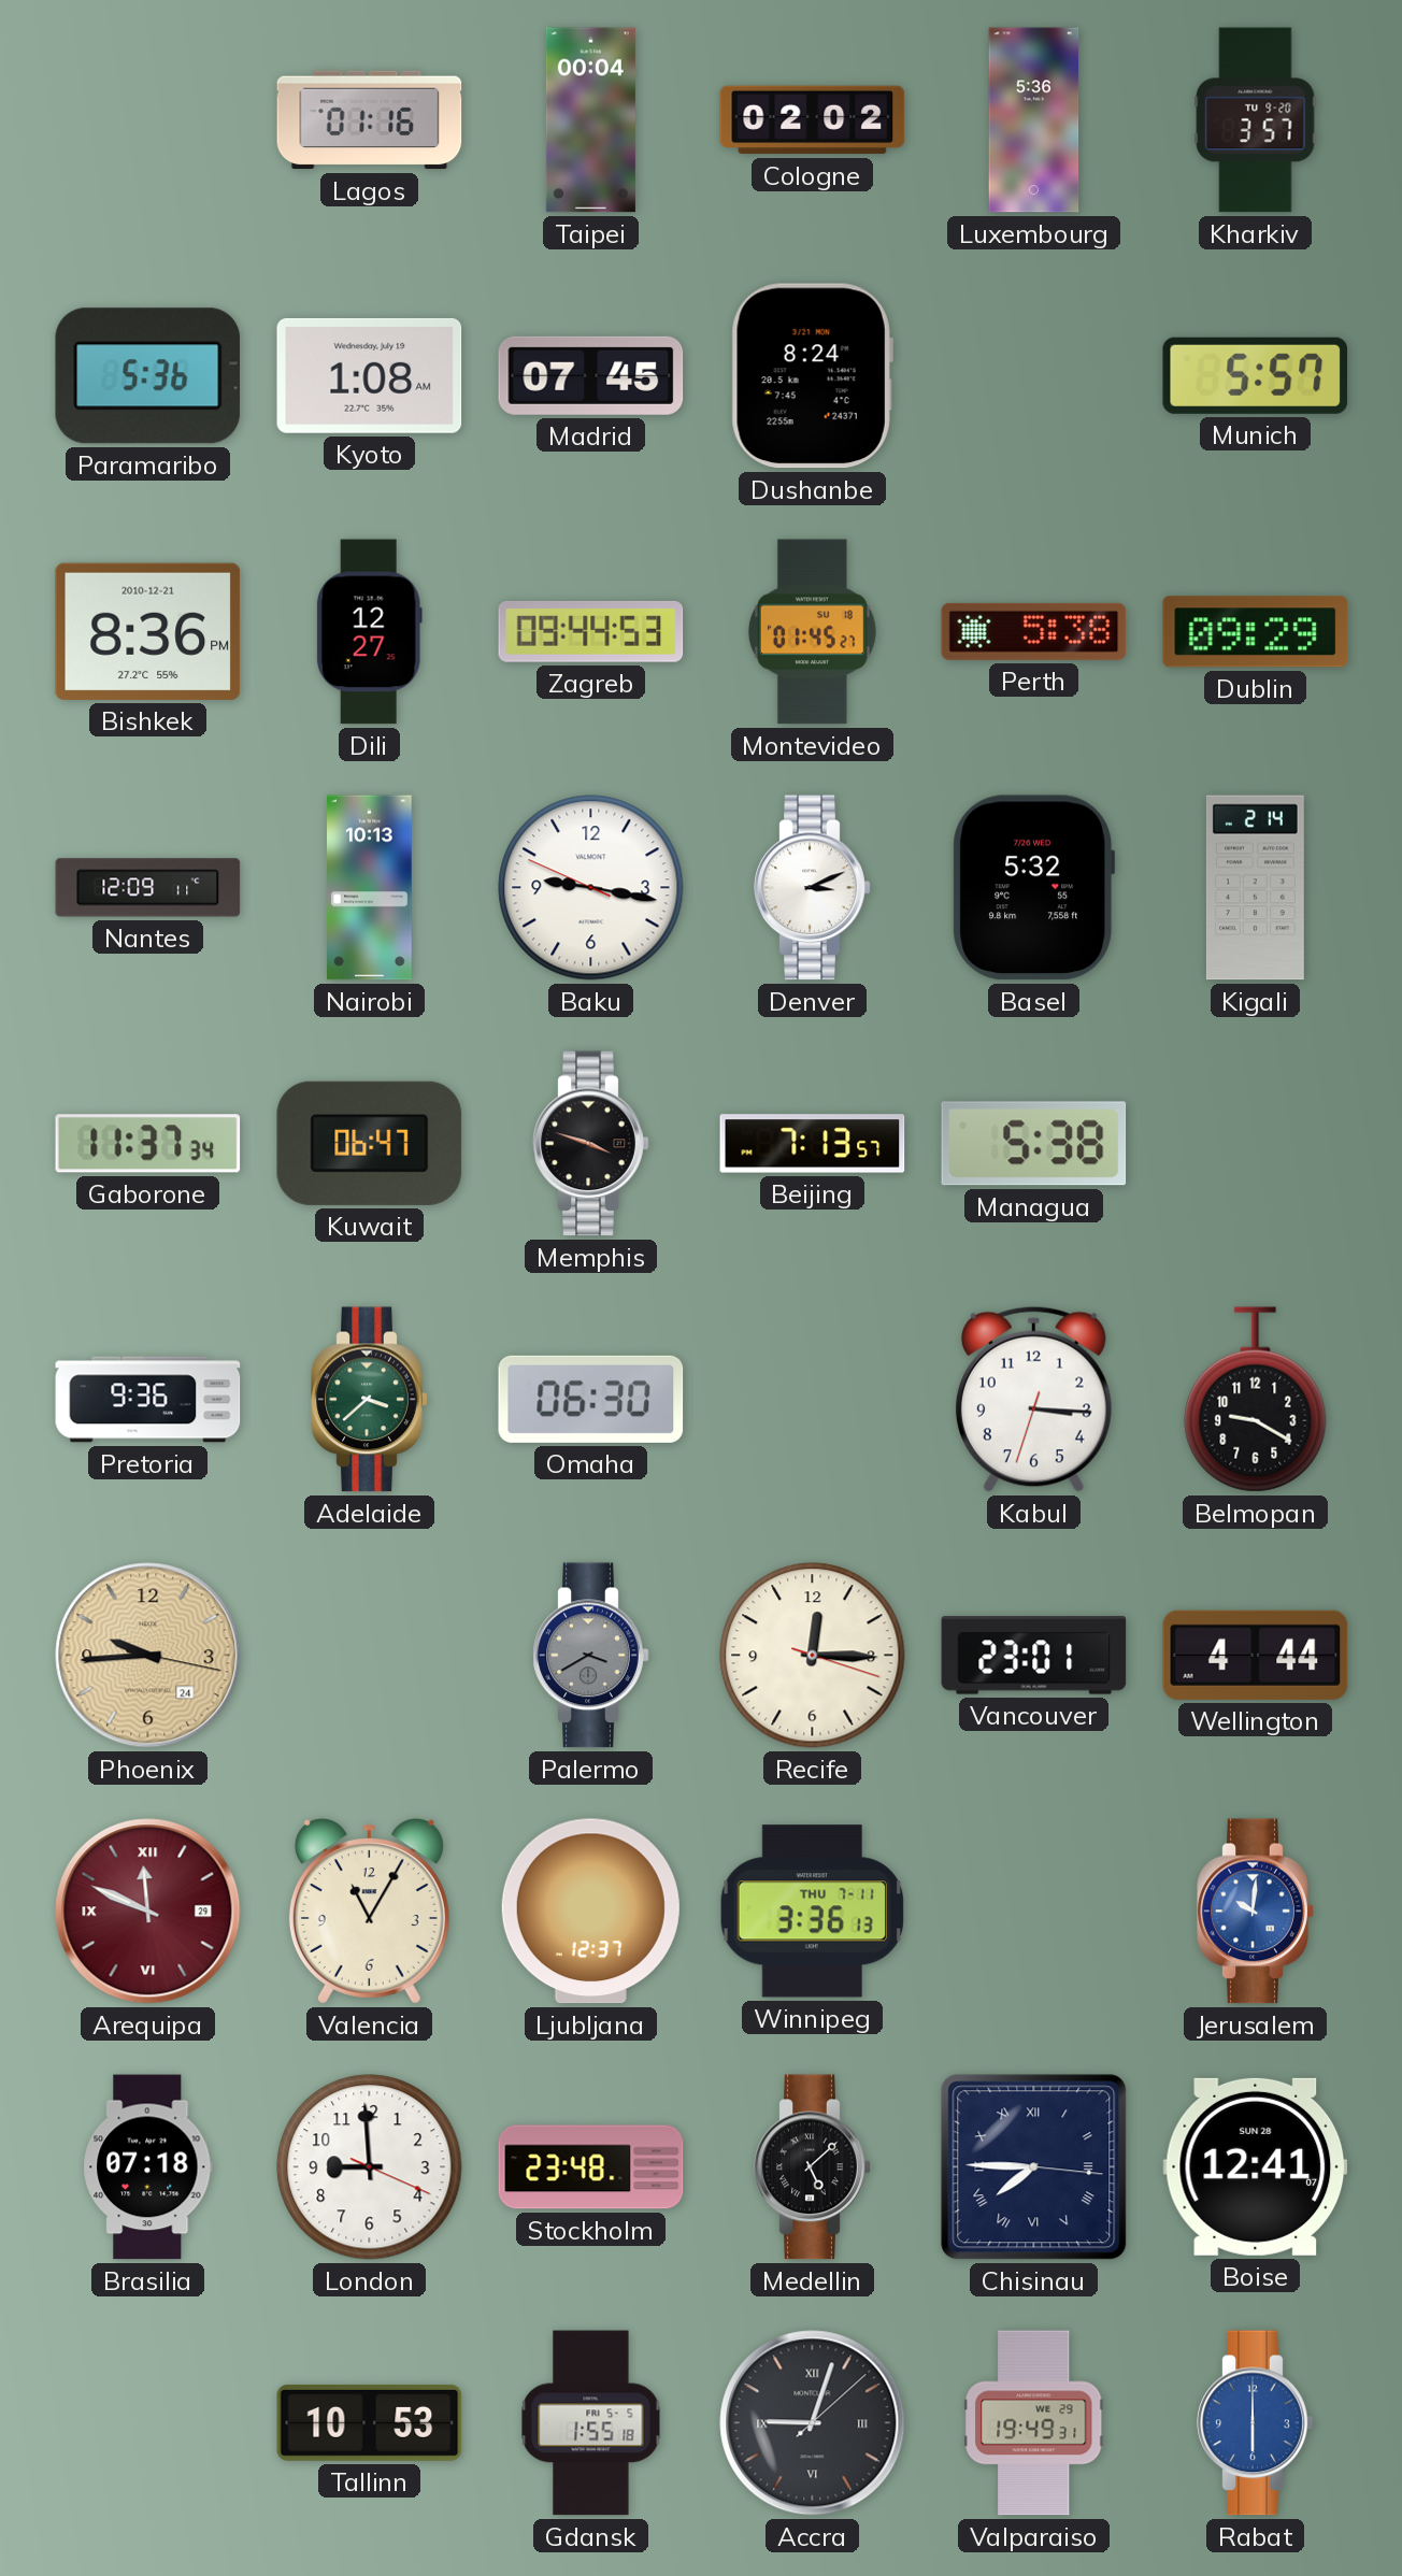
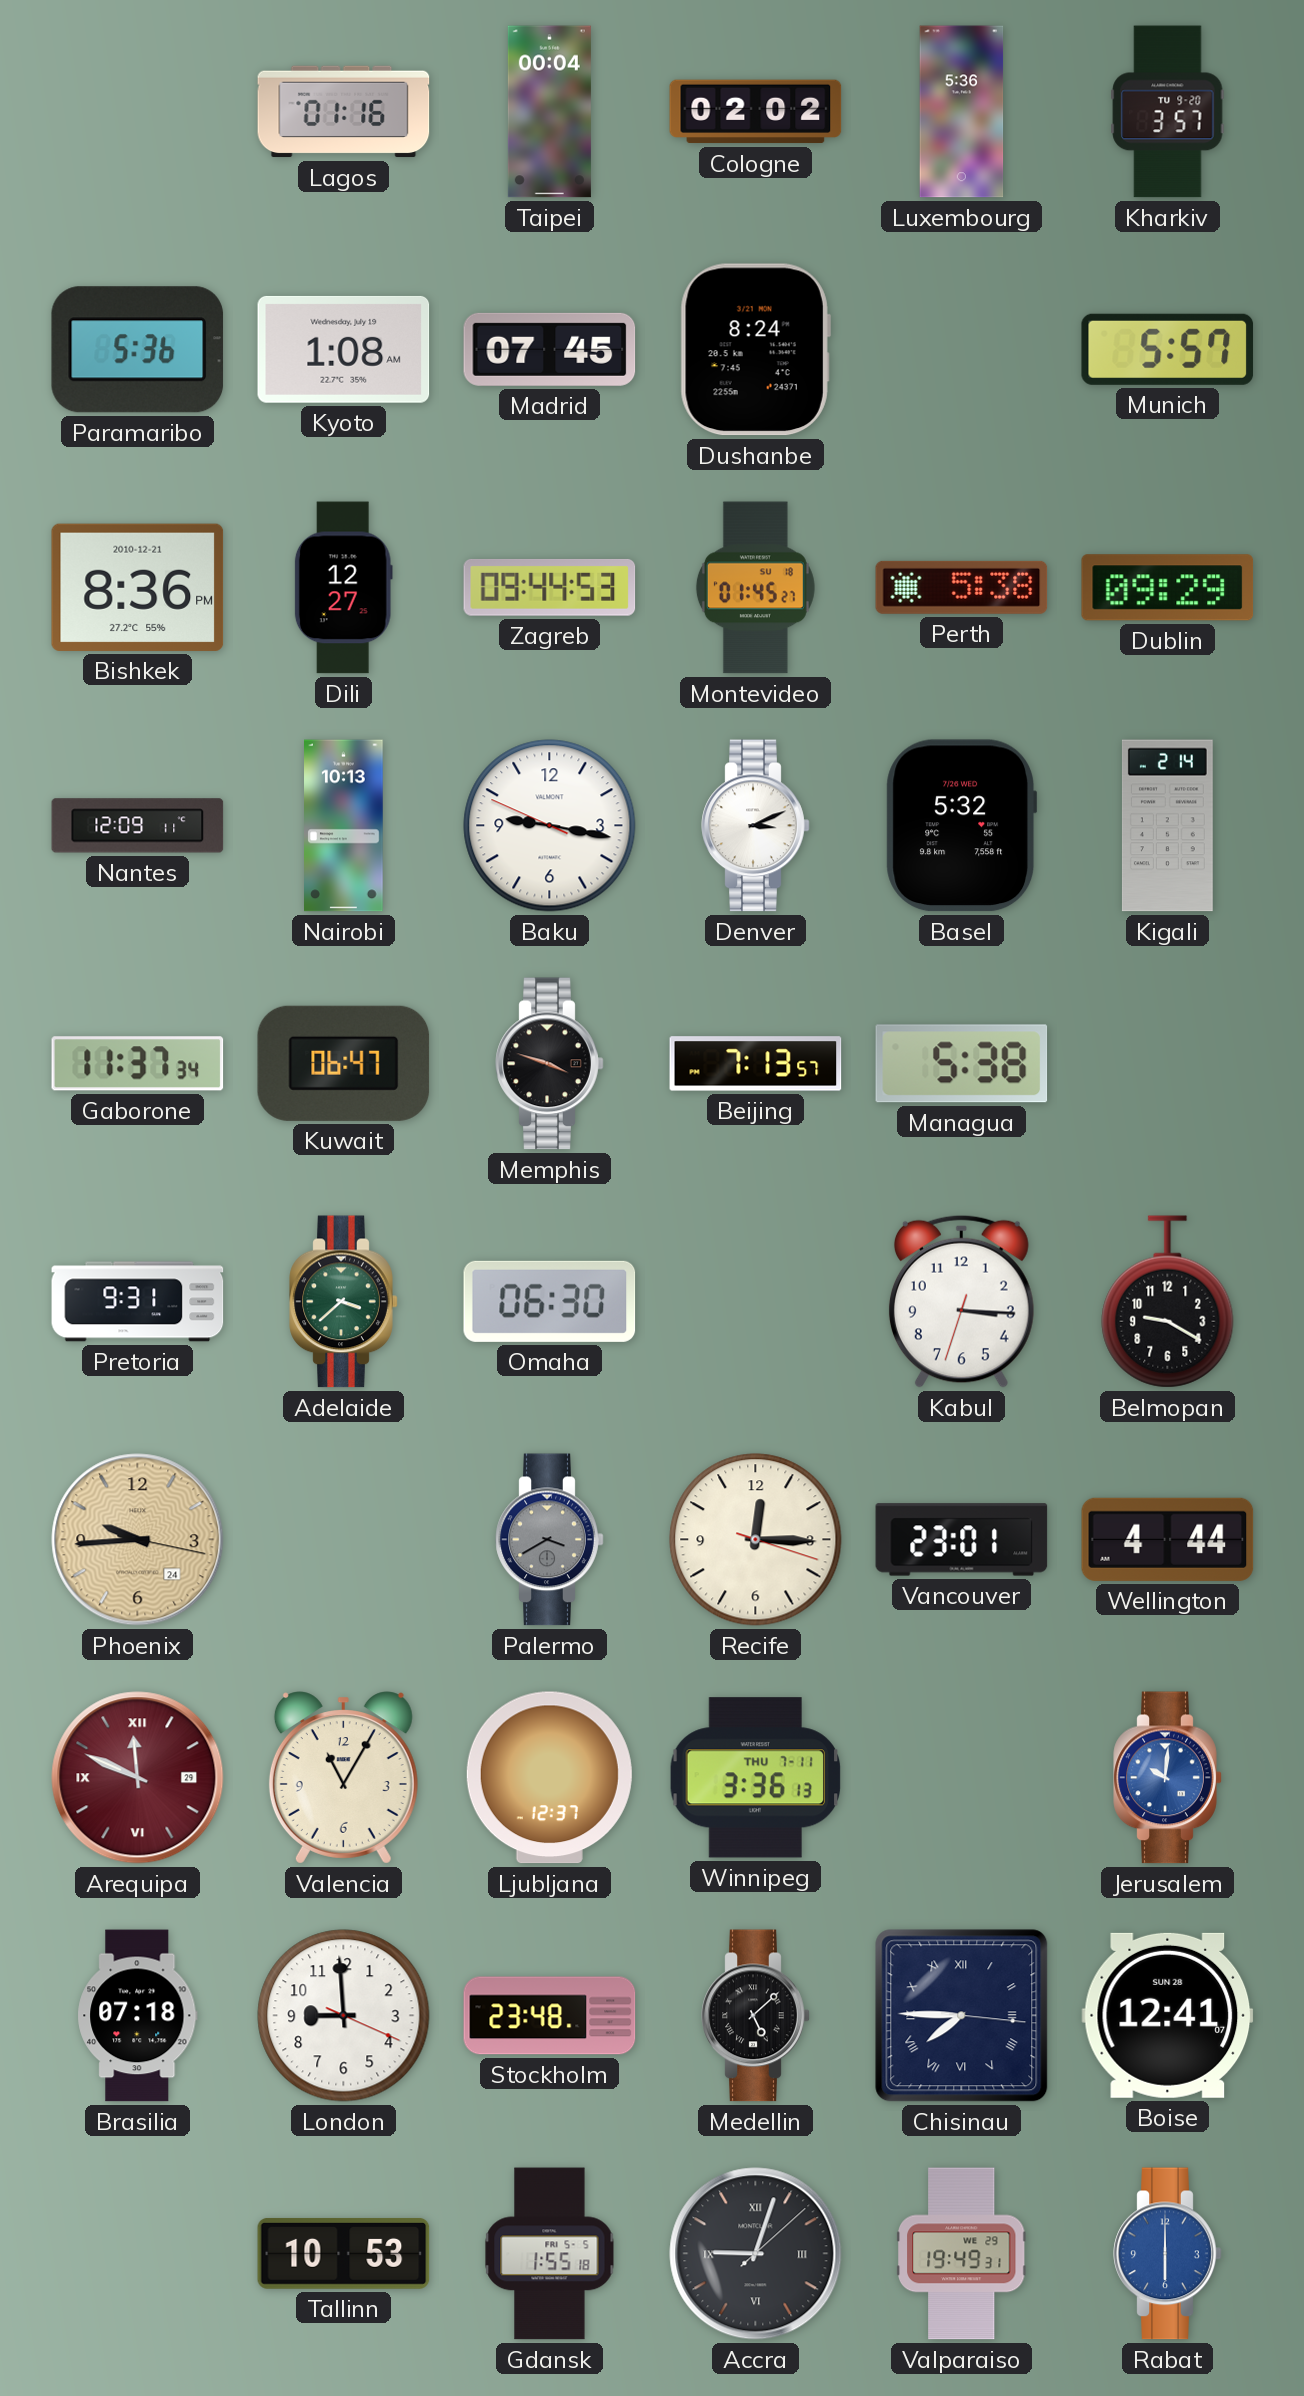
Pretoria: 9:36 -> 9:31 (138, 1302)
